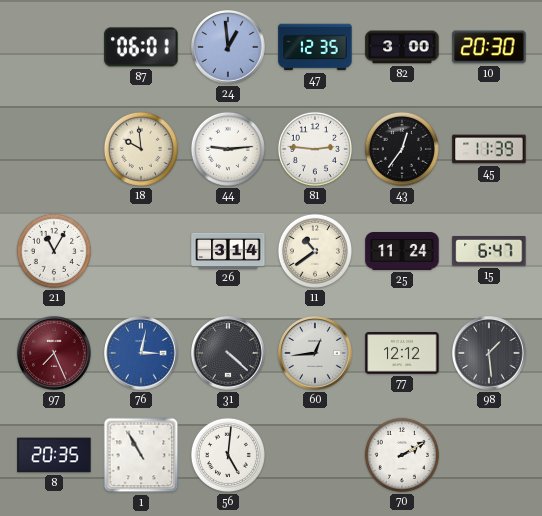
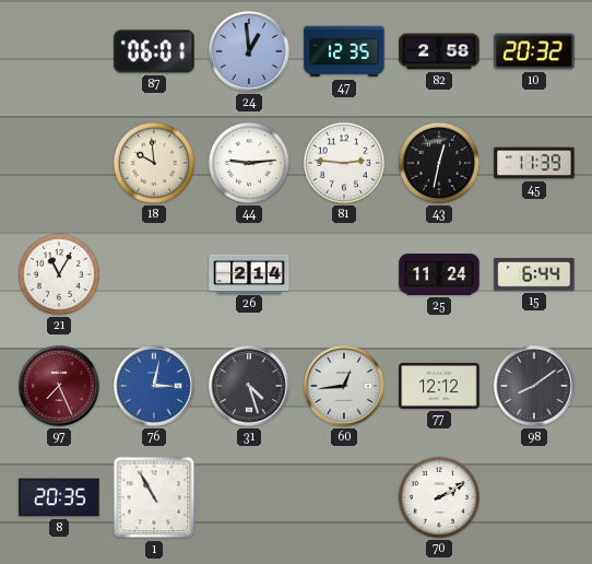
82: 3:00 -> 2:58 (439, 51)
10: 20:30 -> 20:32 (534, 51)
43: 12:36 -> 12:32 (439, 163)
26: 3:14 -> 2:14 (249, 273)
11: 10:39 -> none (315, 251)
15: 6:47 -> 6:44 (534, 274)
31: 4:22 -> 4:27 (249, 386)
98: 1:29 -> 8:09 (534, 386)
56: 5:01 -> none (228, 455)
